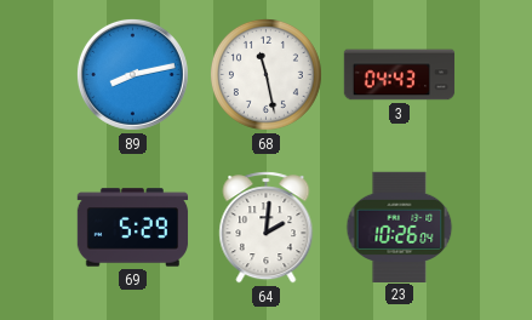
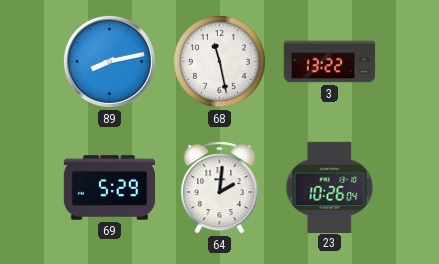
3: 04:43 -> 13:22 (330, 62)
